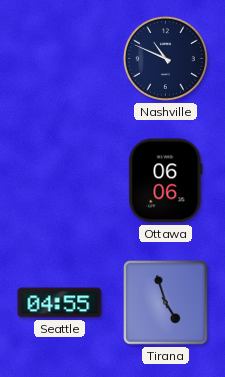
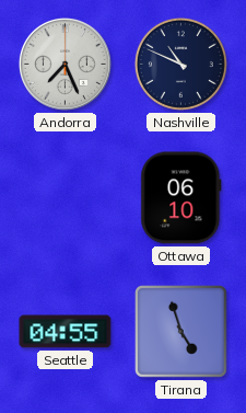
Andorra: none -> 7:26 (65, 64)
Ottawa: 06:06 -> 06:10 (181, 198)
